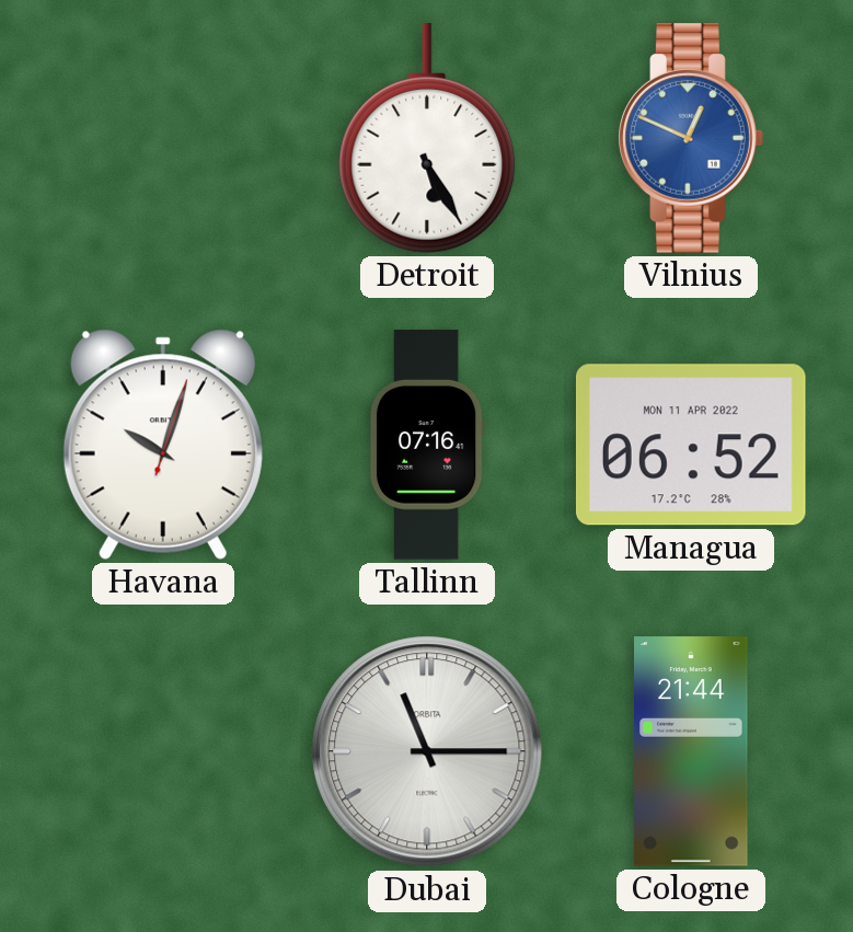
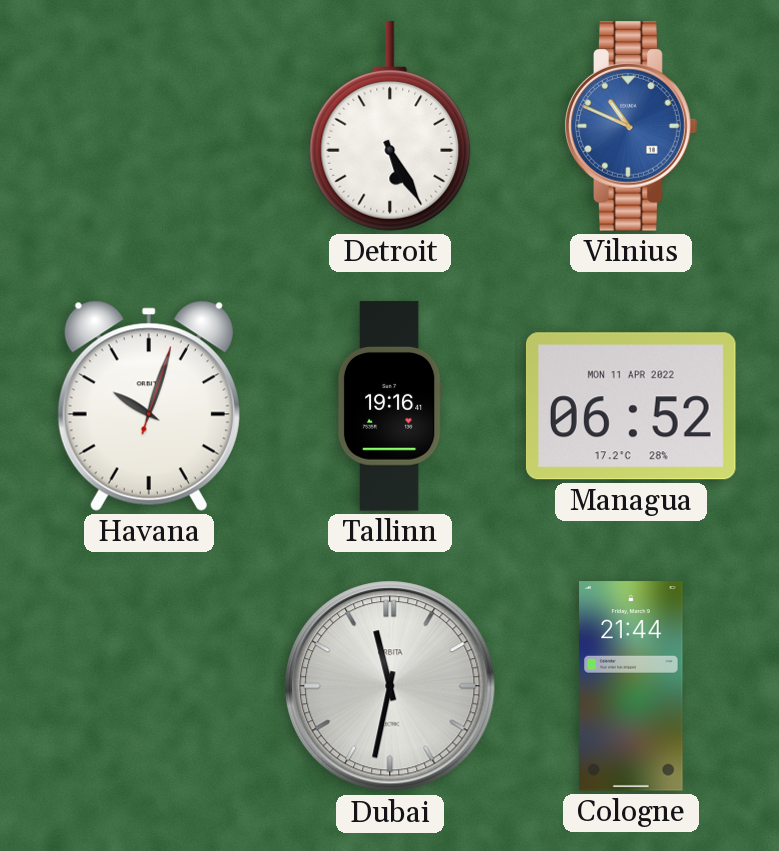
Vilnius: 12:49 -> 10:49 (631, 126)
Tallinn: 07:16 -> 19:16 (390, 406)
Dubai: 11:15 -> 11:32 (390, 686)
